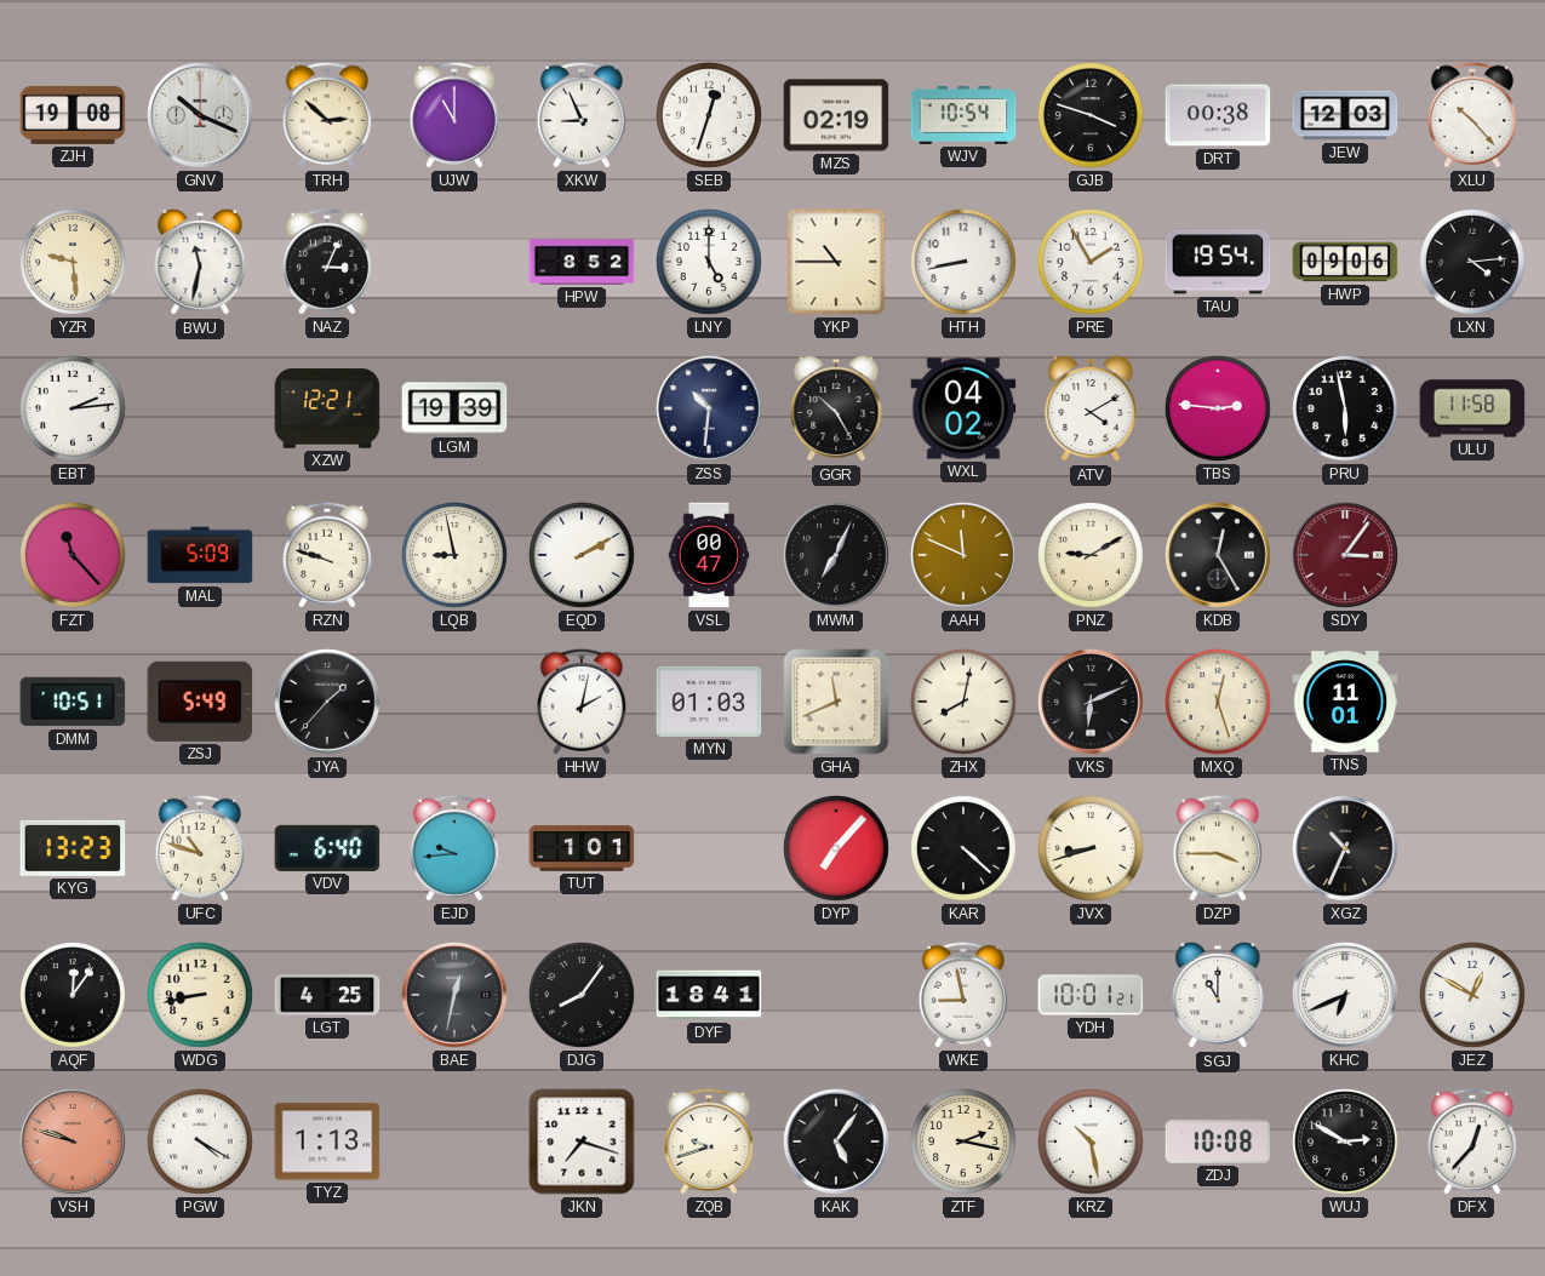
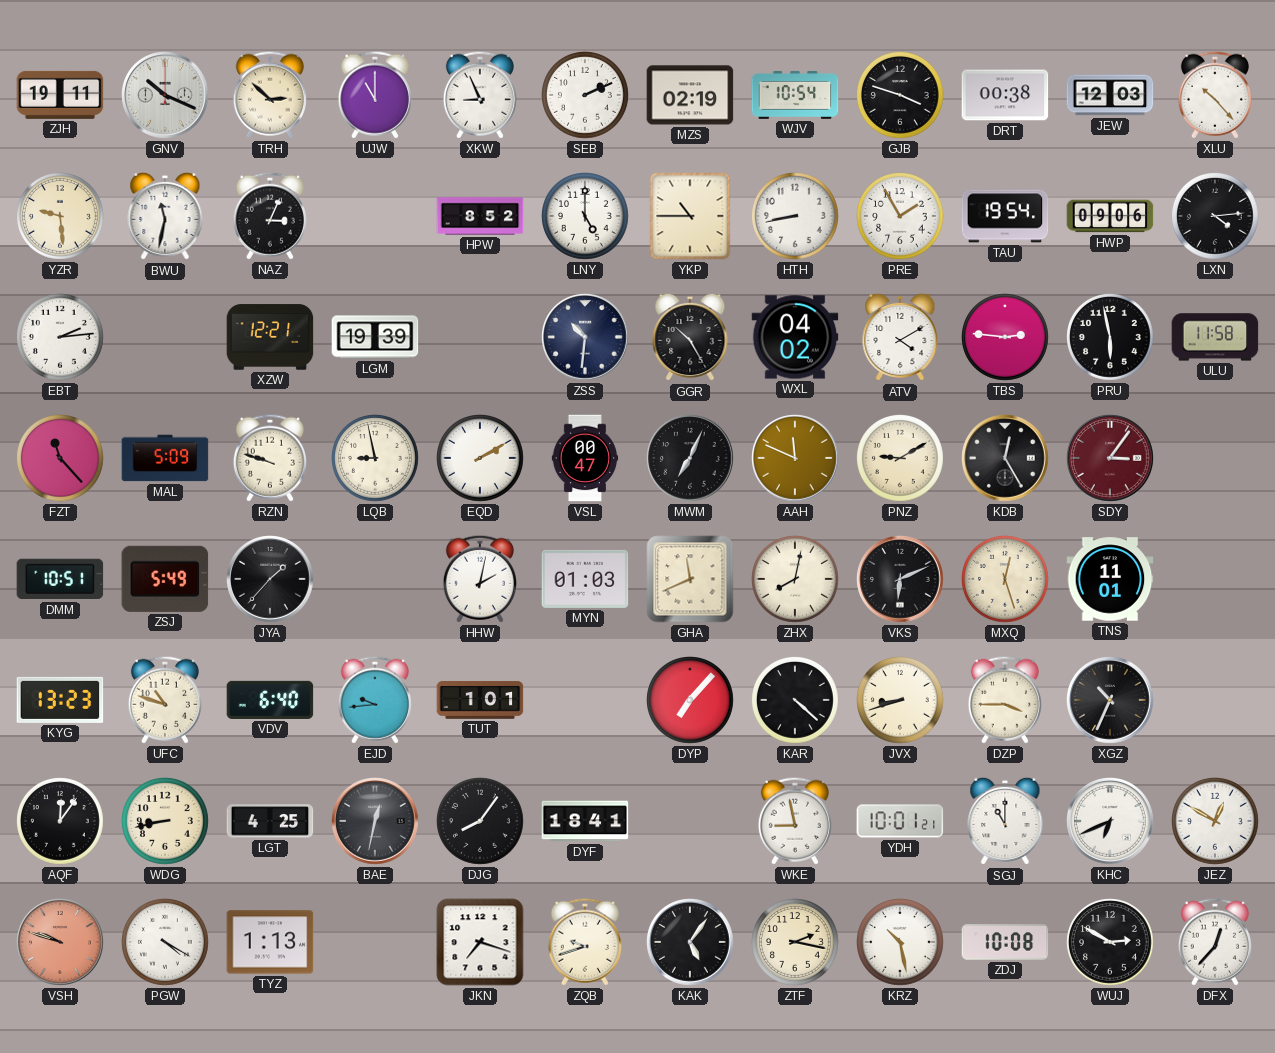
ZJH: 19:08 -> 19:11 (60, 95)
SEB: 12:33 -> 2:11 (586, 96)
